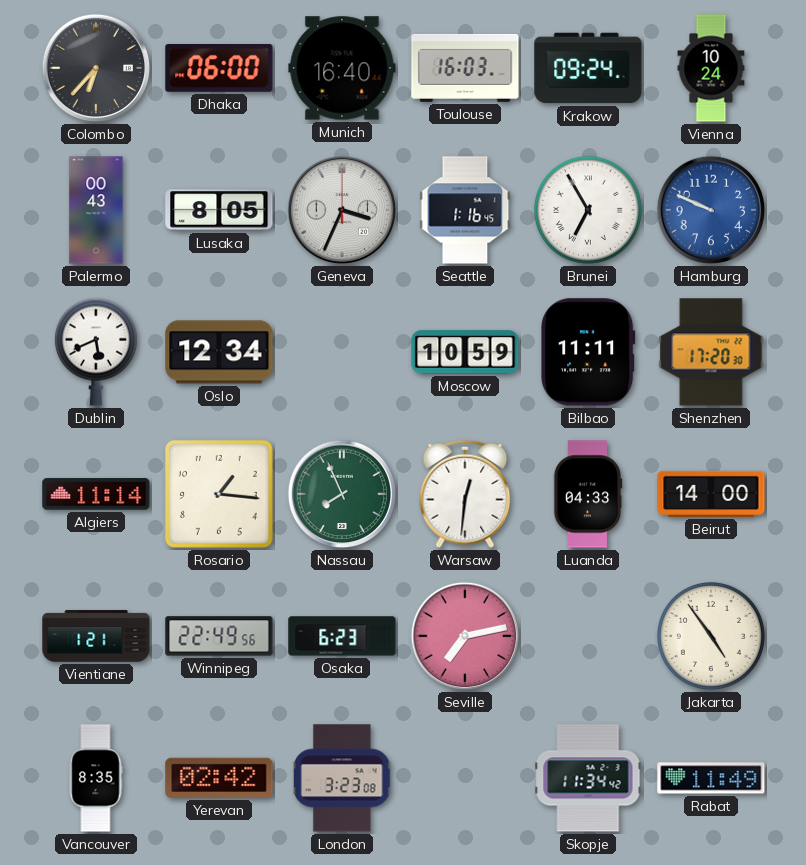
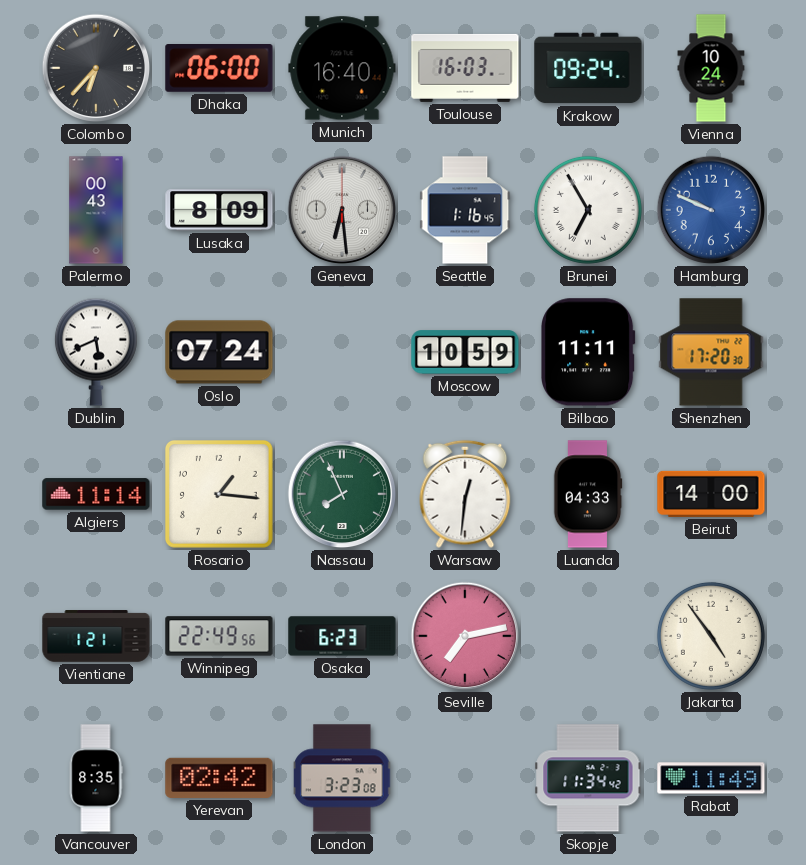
Lusaka: 8:05 -> 8:09 (219, 210)
Geneva: 3:34 -> 6:29 (342, 210)
Oslo: 12:34 -> 07:24 (219, 352)
